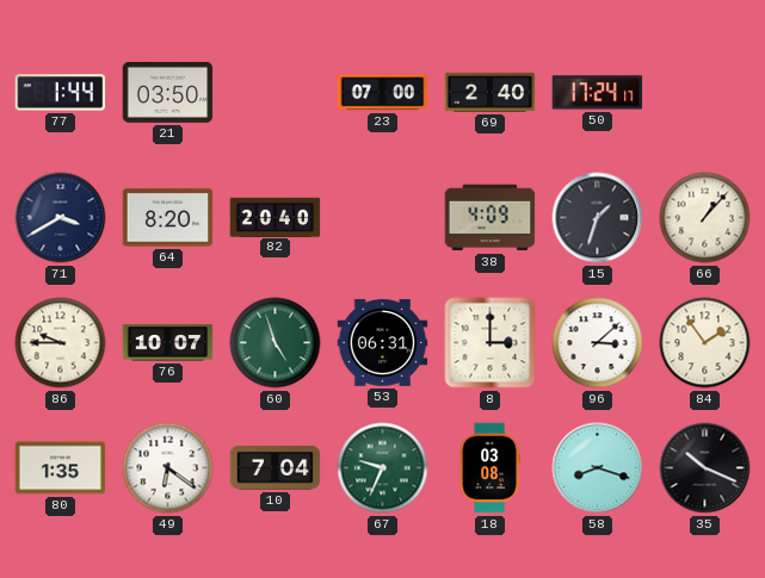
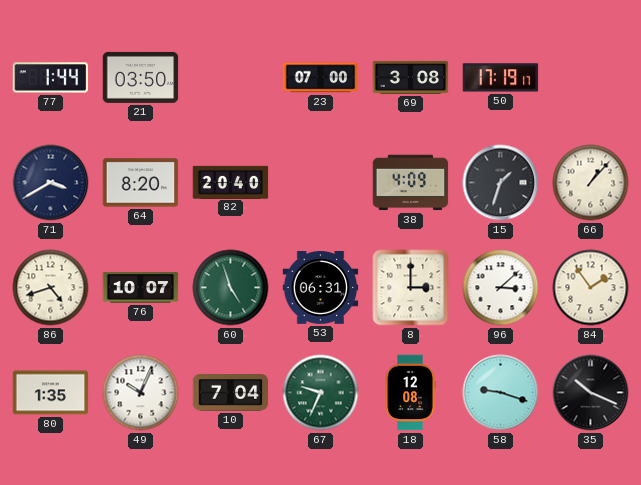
69: 2:40 -> 3:08 (411, 77)
50: 17:24 -> 17:19 (501, 78)
86: 9:45 -> 4:42 (51, 288)
49: 6:21 -> 10:04 (141, 393)
18: 03:08 -> 12:08 (410, 393)
58: 8:18 -> 9:18 (501, 393)
